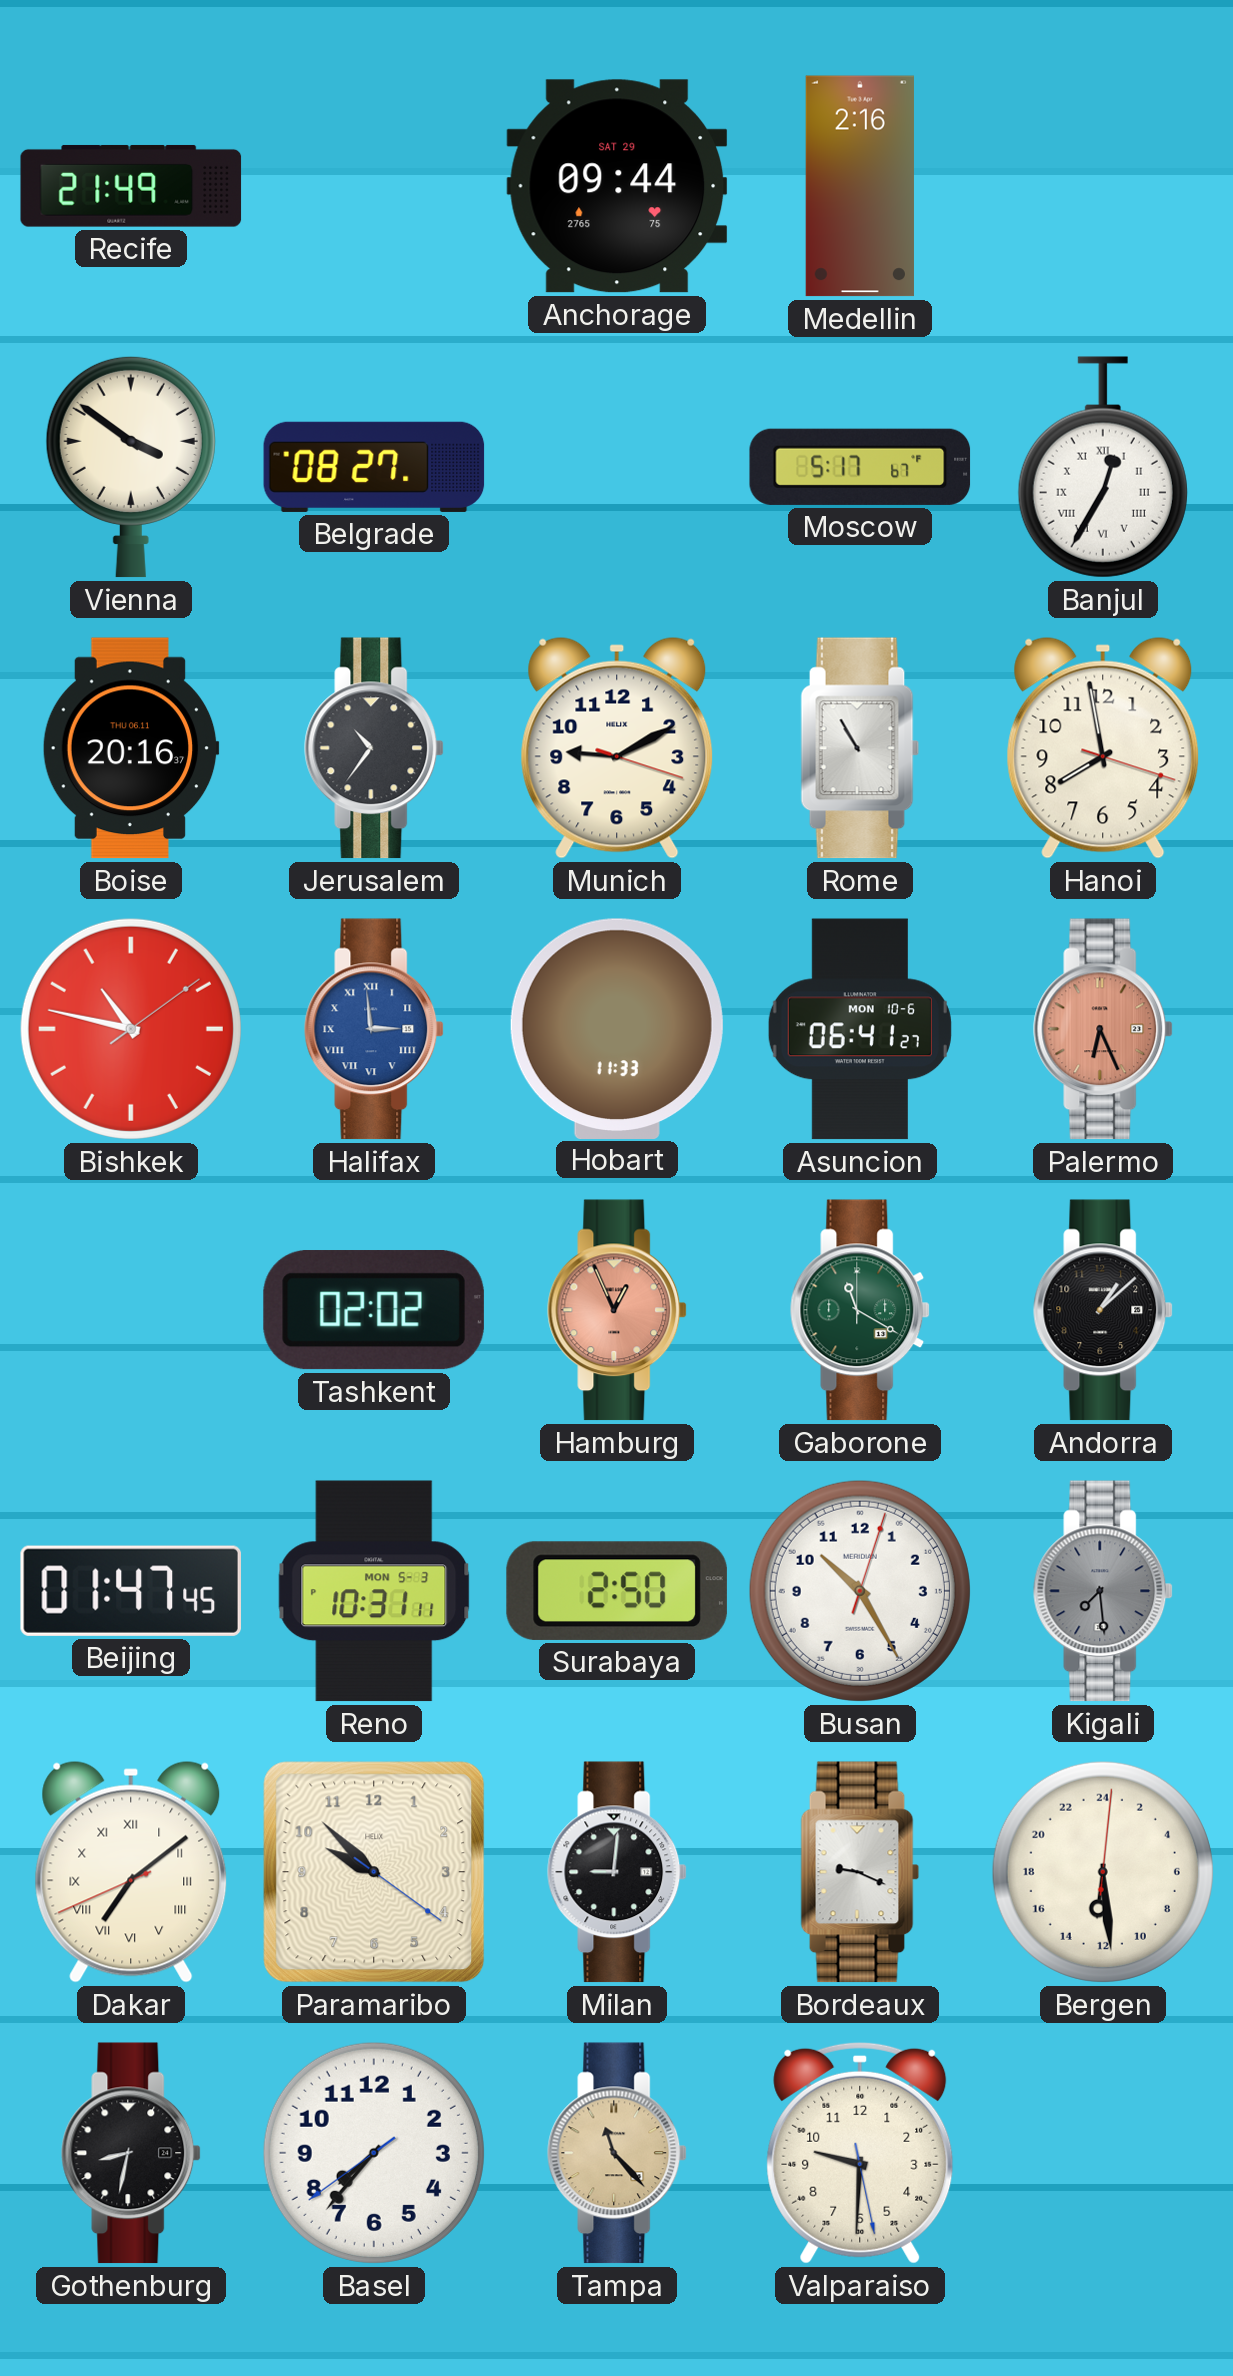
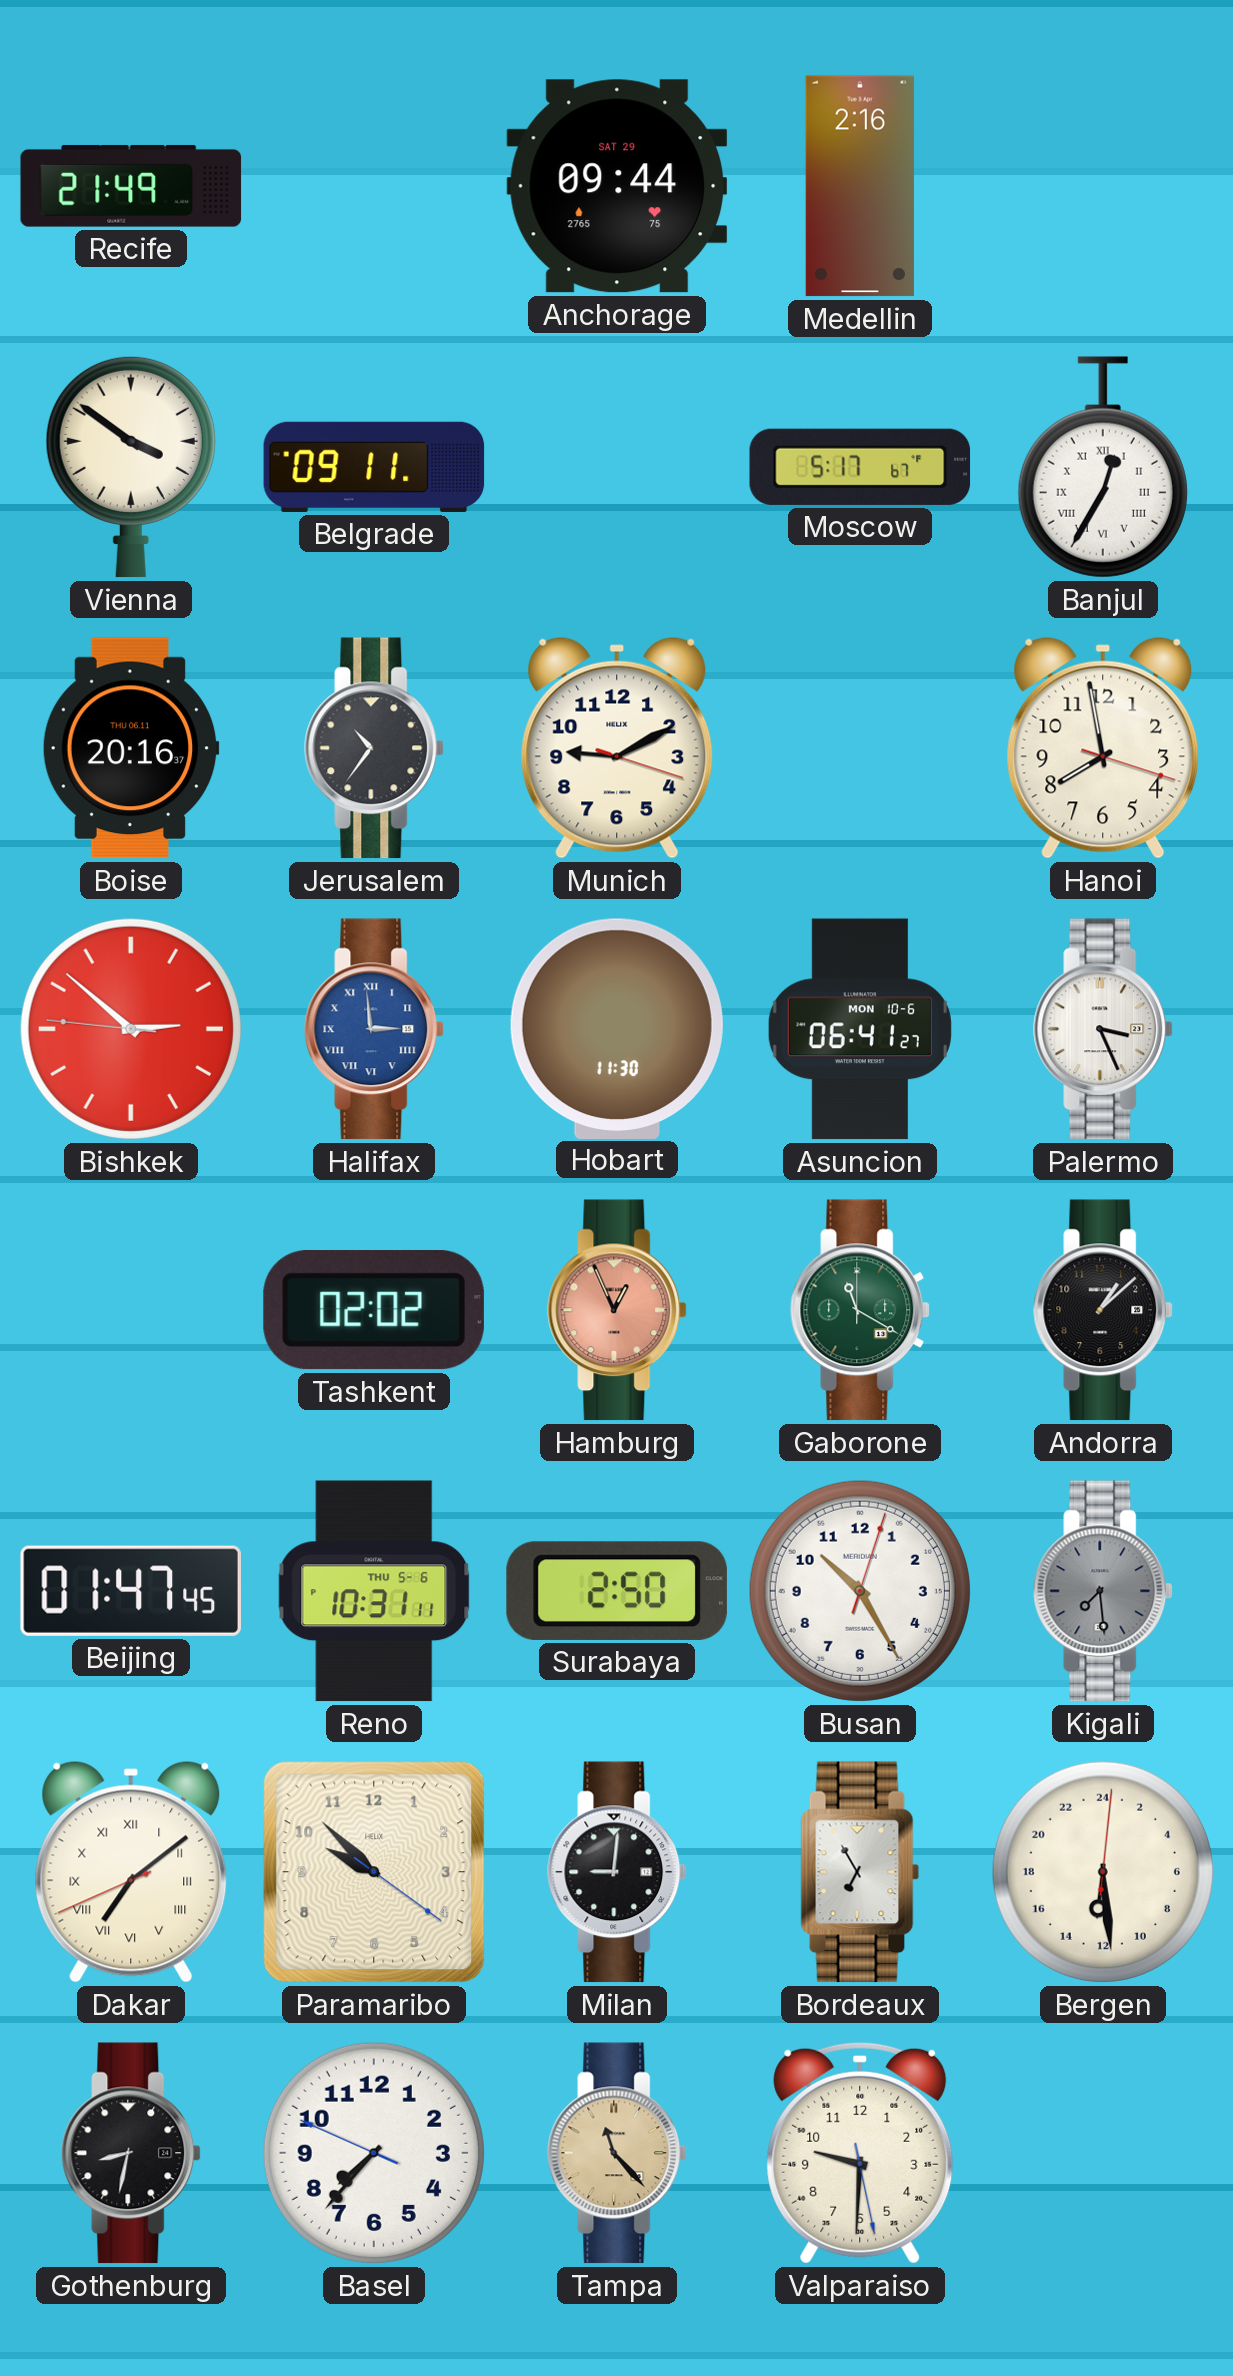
Belgrade: 08:27 -> 09:11 (374, 467)
Rome: 10:55 -> none (860, 748)
Bishkek: 10:47 -> 2:51 (131, 1029)
Hobart: 11:33 -> 11:30 (617, 1028)
Palermo: 6:26 -> 3:26 (1104, 1029)
Palermo dial: salmon -> white (1104, 1029)
Reno date: MON 5-3 -> THU 5-6 (374, 1591)
Bordeaux: 9:19 -> 6:55 (860, 1872)
Basel: 7:36:39 -> 7:36:49 (374, 2153)
